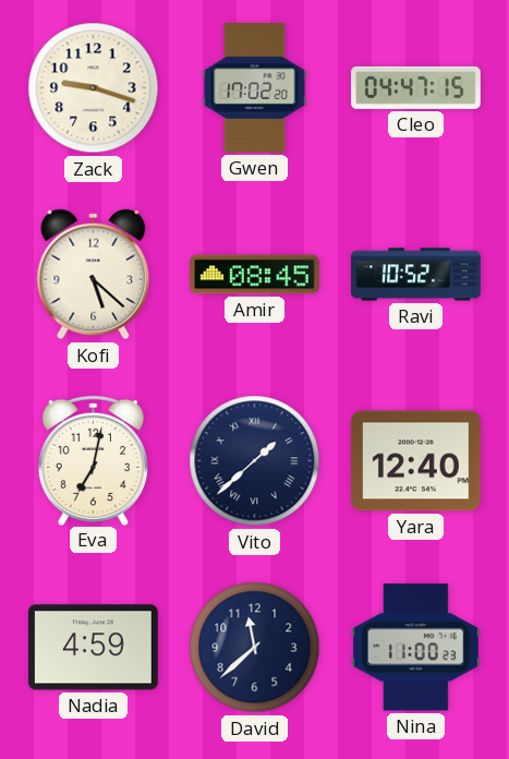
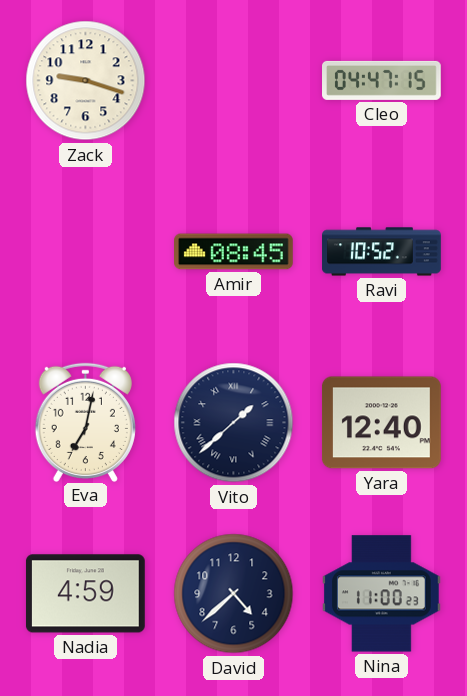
Gwen: 17:02 -> none (255, 88)
Kofi: 5:22 -> none (94, 275)
David: 11:38 -> 4:38 (234, 594)
